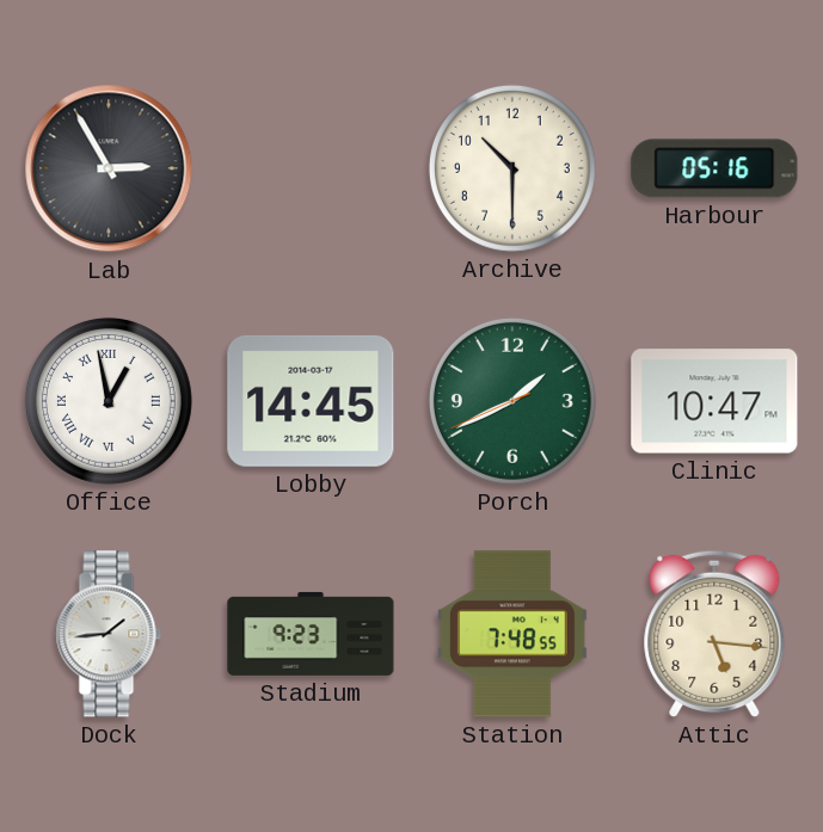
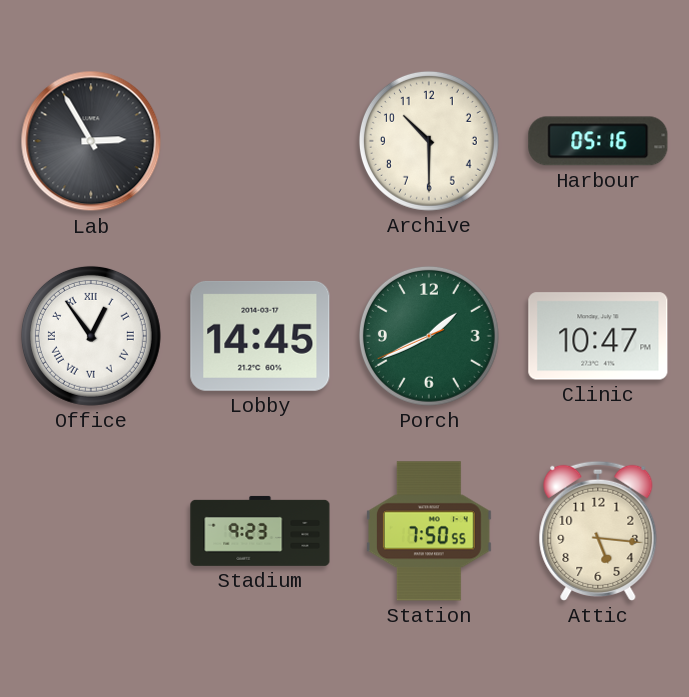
Office: 12:58 -> 12:54 (91, 336)
Dock: 1:44 -> none (109, 634)
Station: 7:48 -> 7:50 (429, 531)
